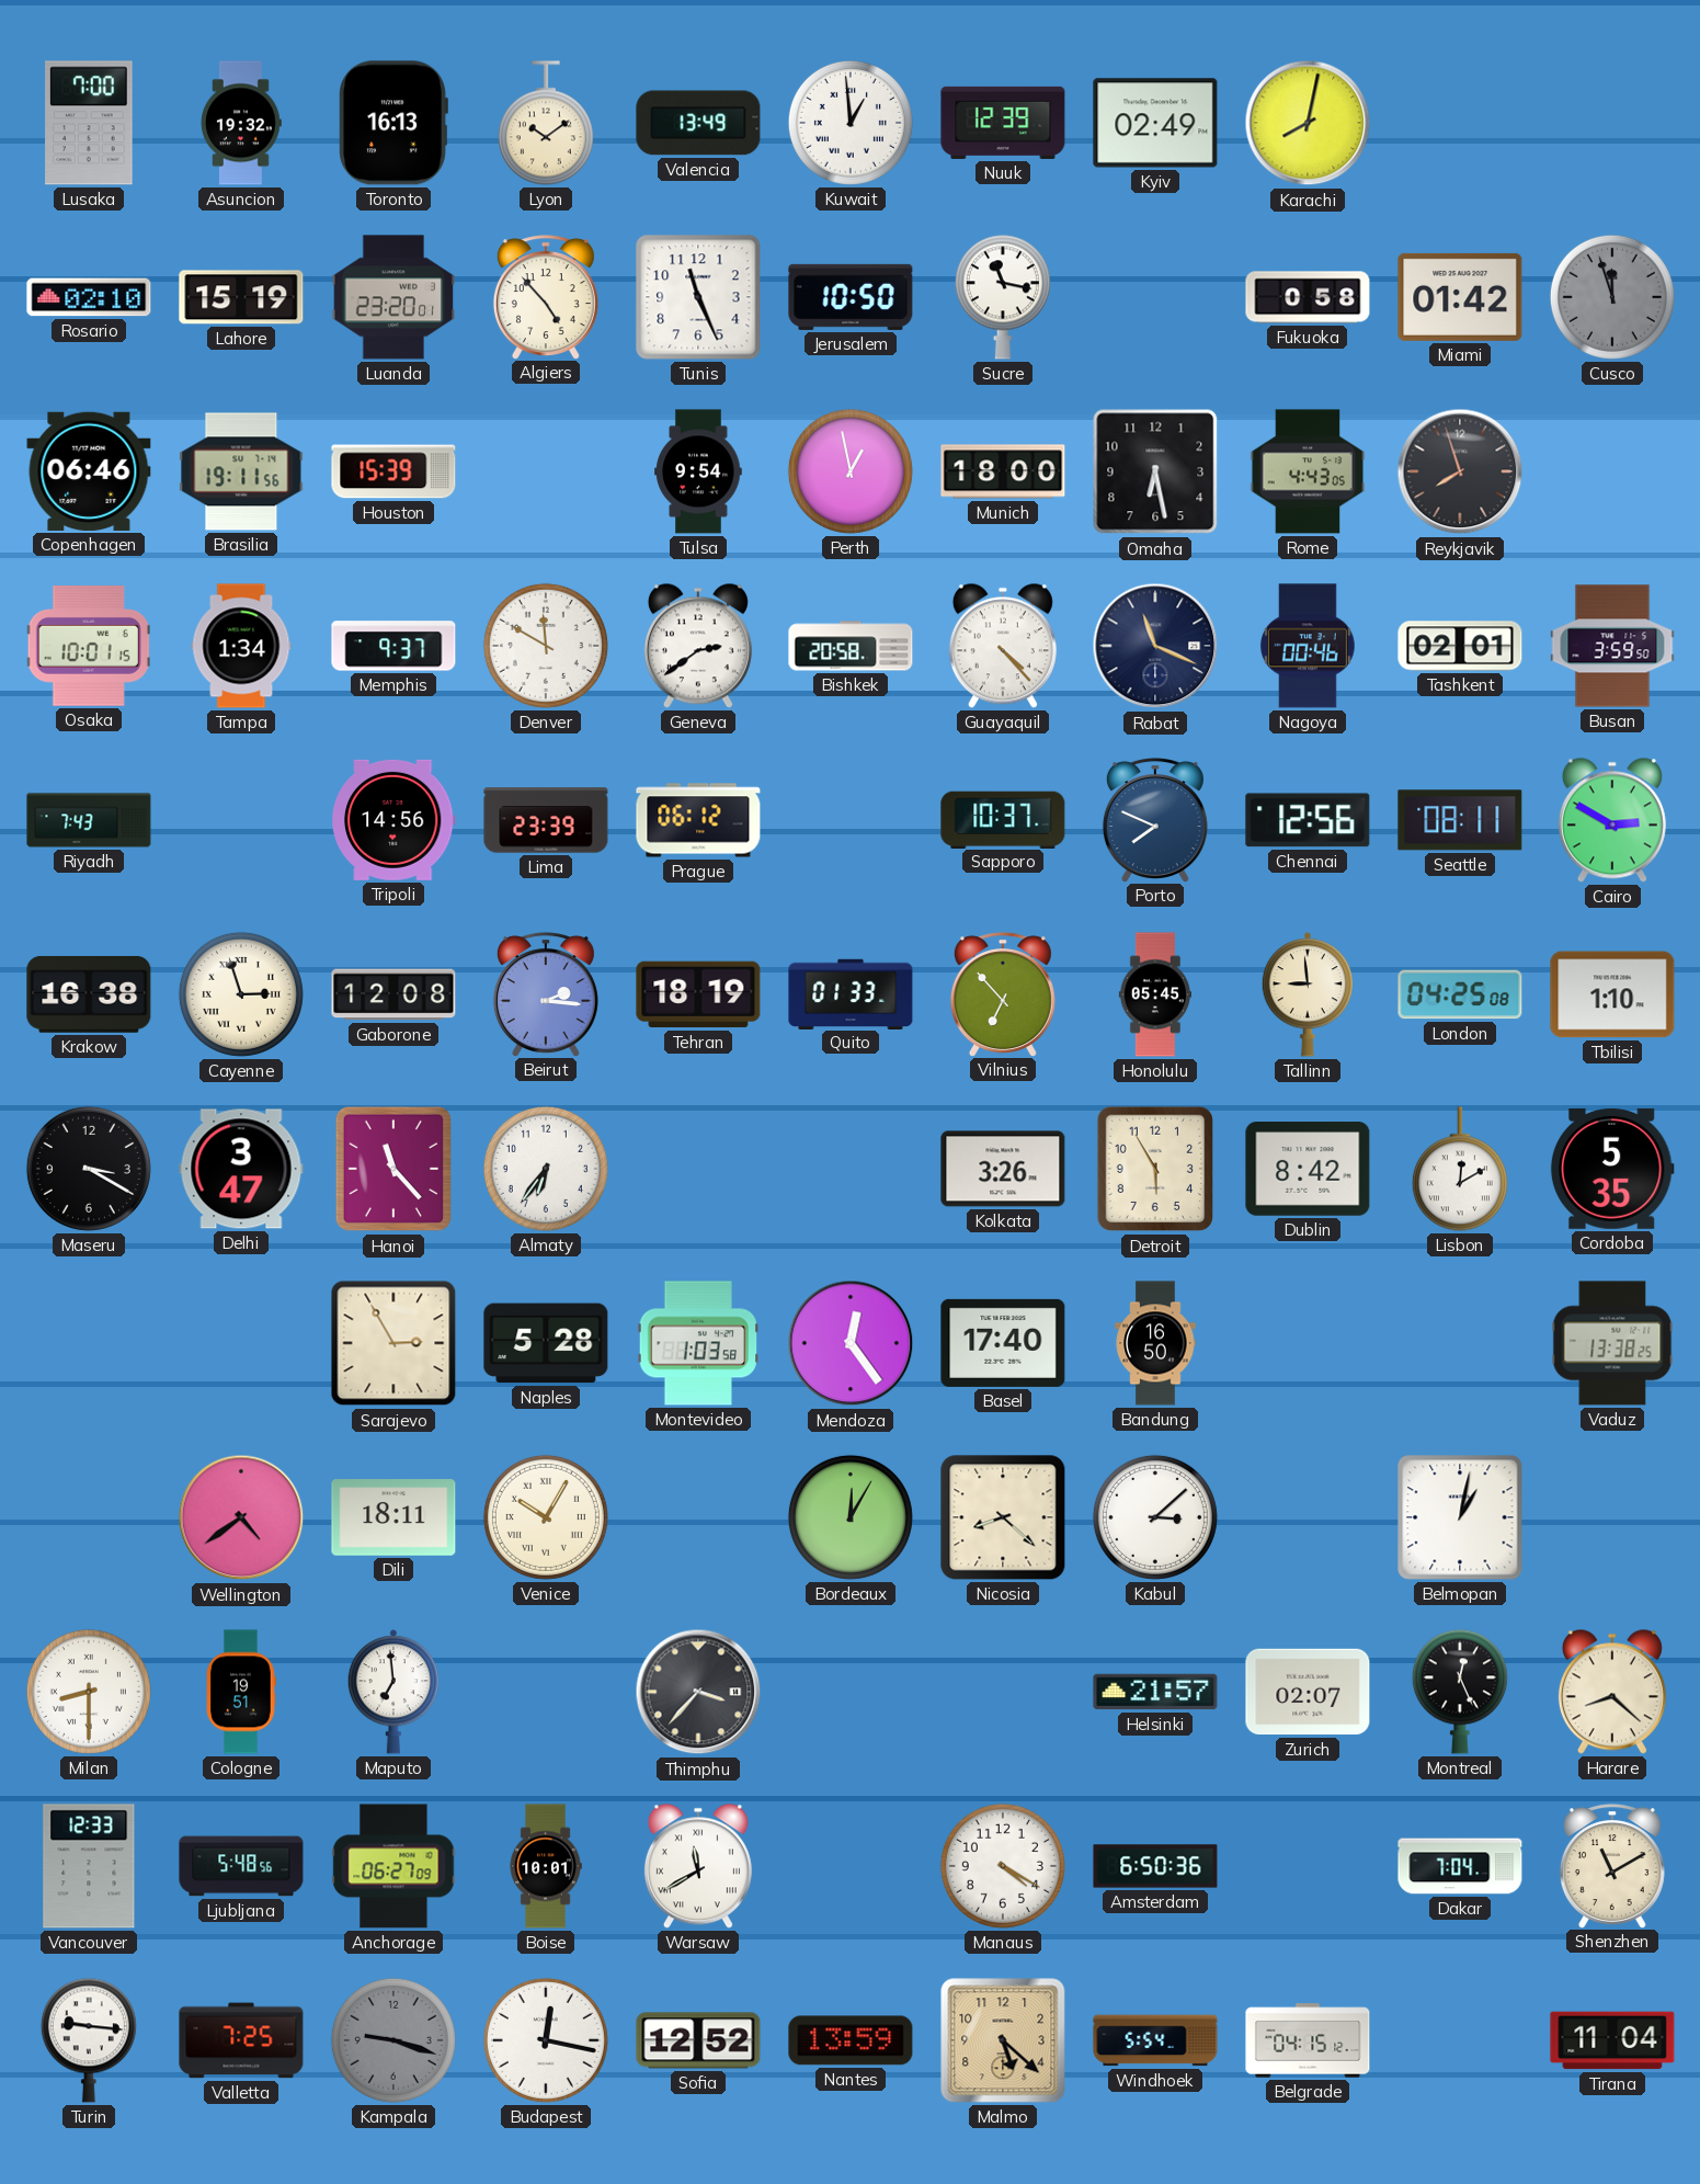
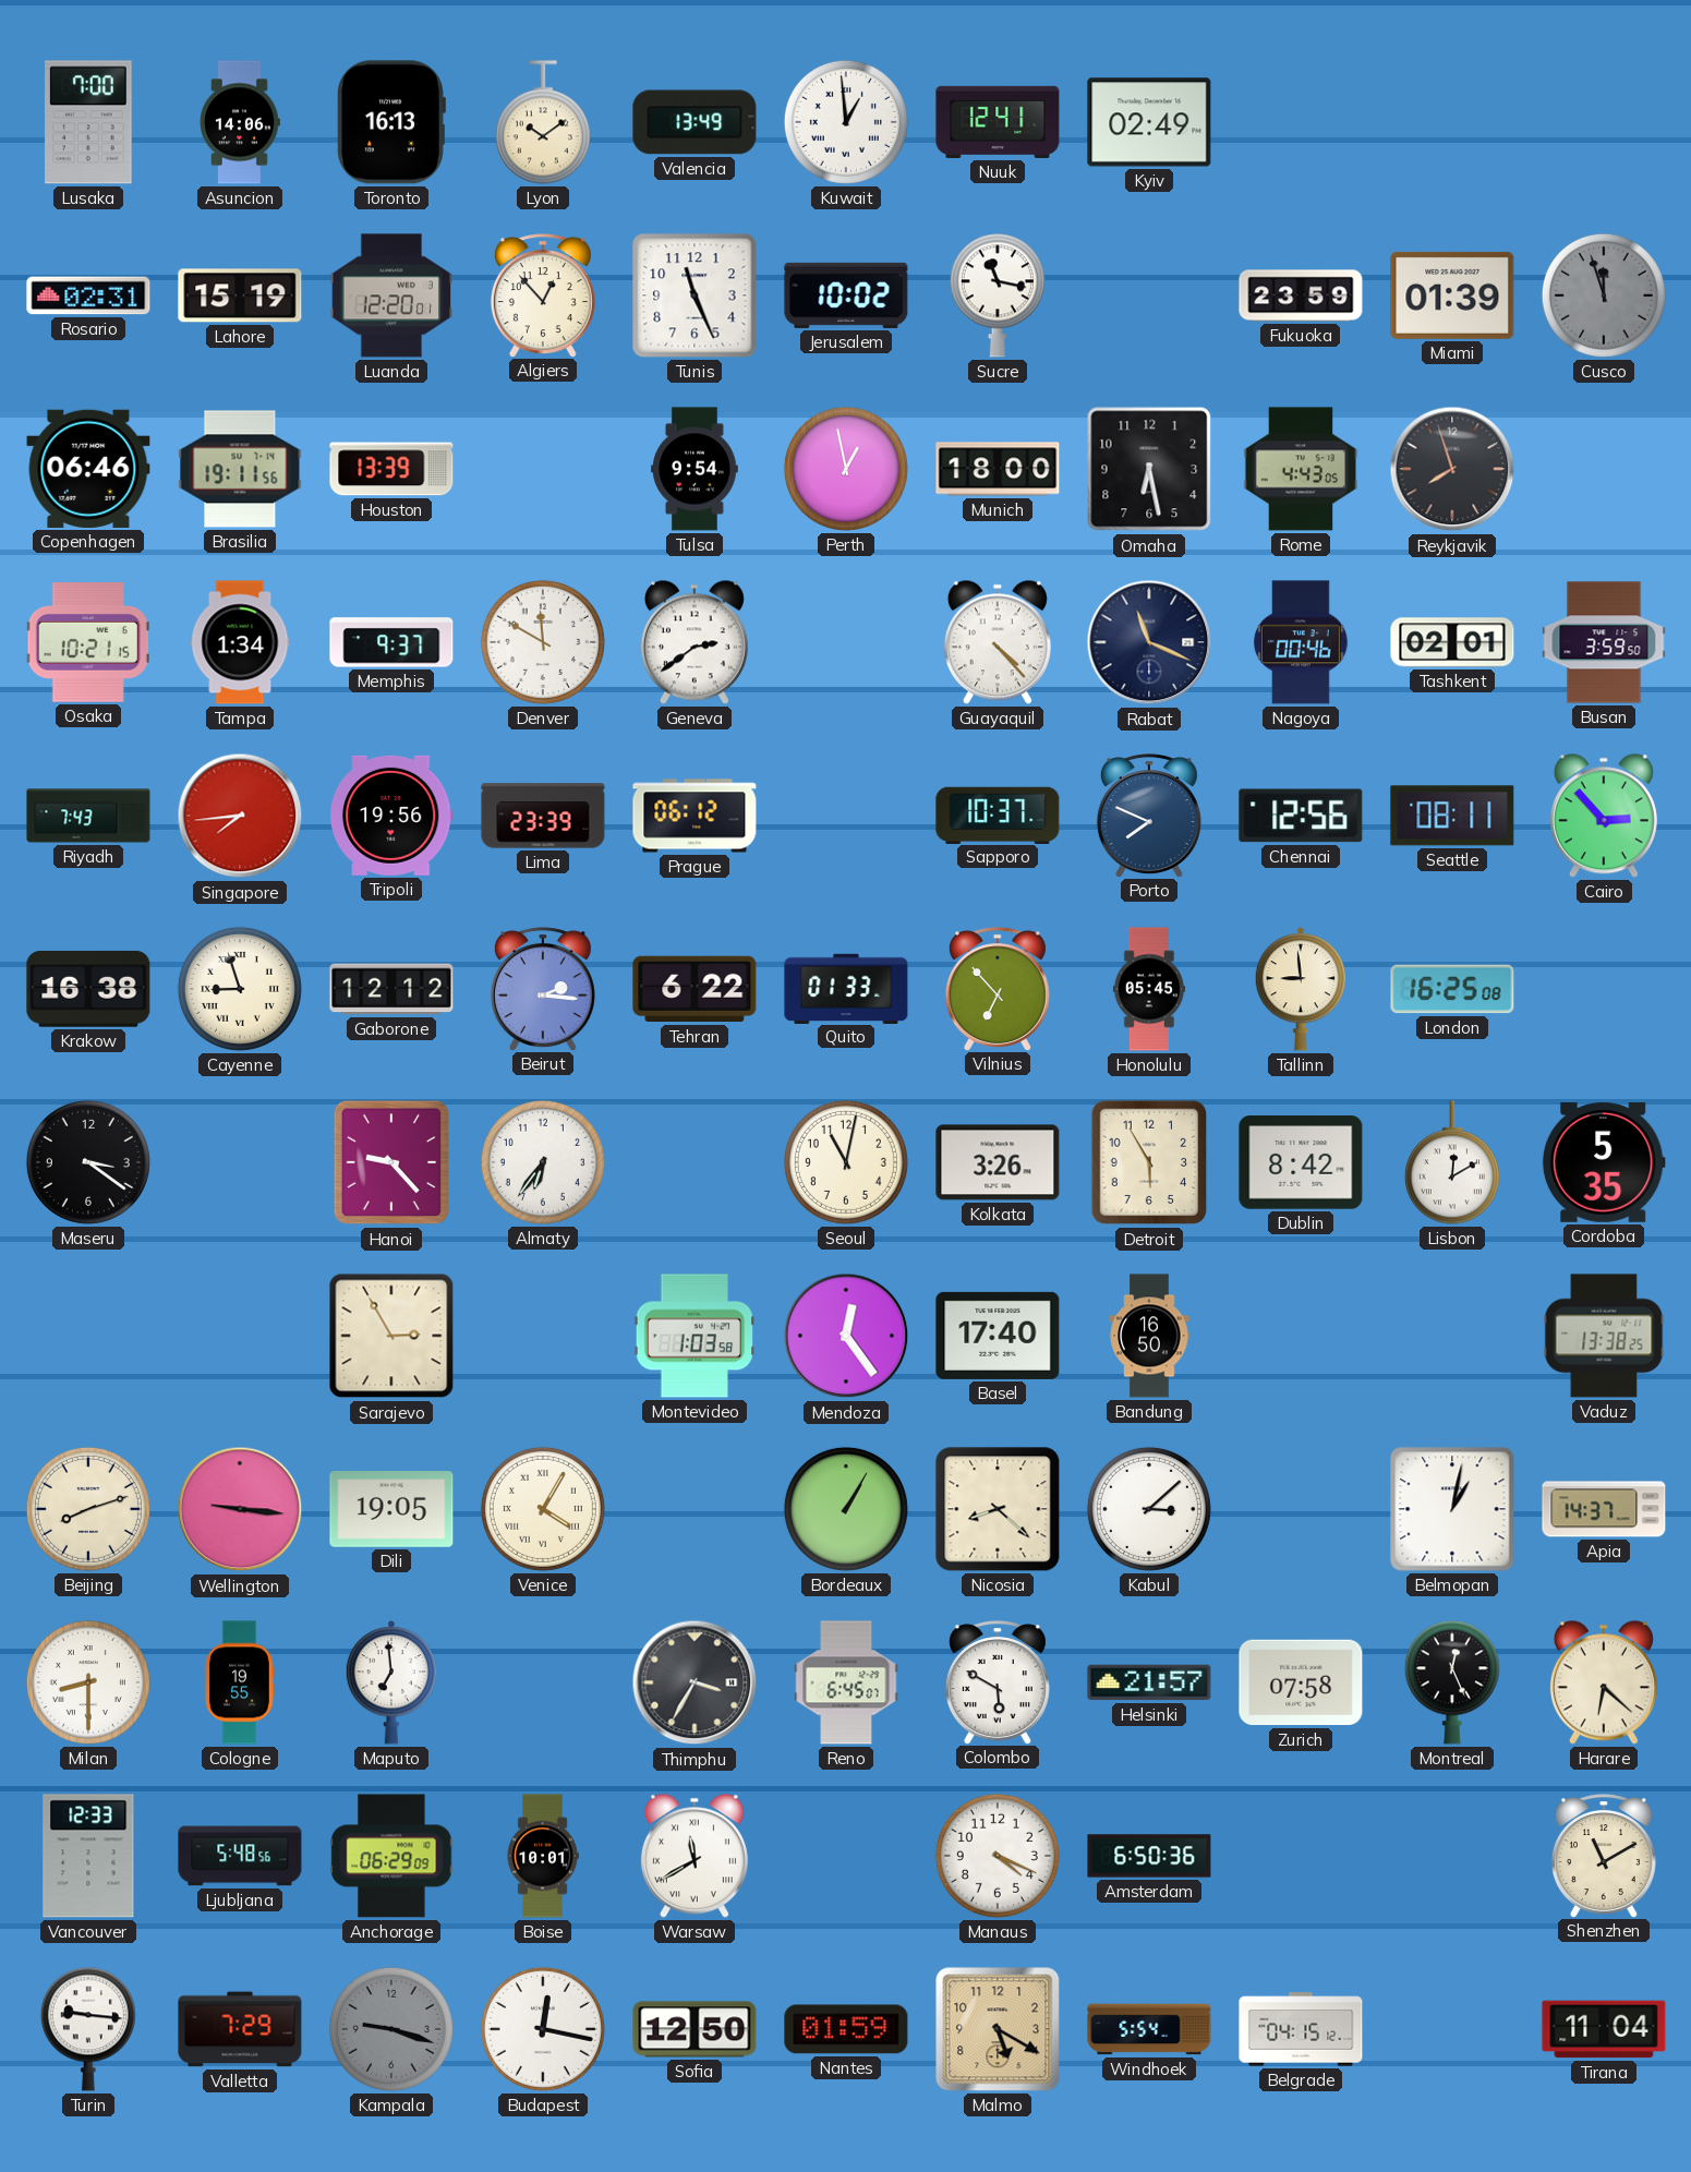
Asuncion: 19:32 -> 14:06 (240, 122)
Nuuk: 12:39 -> 12:41 (998, 122)
Karachi: 8:02 -> none (1308, 123)
Rosario: 02:10 -> 02:31 (88, 295)
Luanda: 23:20 -> 12:20 (390, 295)
Algiers: 4:53 -> 12:53 (543, 295)
Jerusalem: 10:50 -> 10:02 (846, 295)
Fukuoka: 0:58 -> 23:59 (1301, 295)
Miami: 01:42 -> 01:39 (1452, 295)
Houston: 15:39 -> 13:39 (391, 469)
Osaka: 10:01 -> 10:21 (88, 643)
Bishkek: 20:58 -> none (851, 646)
Singapore: none -> 7:44 (240, 816)
Tripoli: 14:56 -> 19:56 (391, 816)
Cairo: 2:50 -> 2:53 (1604, 816)
Cayenne: 2:57 -> 8:57 (240, 989)
Gaborone: 12:08 -> 12:12 (391, 989)
Tehran: 18:19 -> 6:22 (694, 989)
London: 04:25 -> 16:25 (1452, 989)
Tbilisi: 1:10 -> none (1612, 994)
Maseru: 3:20 -> 3:21 (88, 1162)
Delhi: 3:47 -> none (241, 1169)
Hanoi: 11:23 -> 9:23 (391, 1162)
Seoul: none -> 11:02 (846, 1162)
Naples: 5:28 -> none (546, 1343)
Beijing: none -> 8:12 (88, 1509)
Wellington: 4:39 -> 9:16 (240, 1509)
Dili: 18:11 -> 19:05 (391, 1509)
Venice: 10:05 -> 4:05 (543, 1509)
Bordeaux: 12:05 -> 1:05 (846, 1509)
Apia: none -> 14:37 (1604, 1509)
Cologne: 19:51 -> 19:55 (241, 1682)
Thimphu: 3:37 -> 3:35 (694, 1682)
Reno: none -> 6:45 (846, 1682)
Colombo: none -> 5:50 (998, 1682)
Zurich: 02:07 -> 07:58 (1301, 1682)
Harare: 8:22 -> 6:22 (1604, 1682)
Anchorage: 06:27 -> 06:29 (391, 1856)
Manaus: 4:20 -> 4:19 (998, 1856)
Dakar: 7:04 -> none (1460, 1866)
Valletta: 7:25 -> 7:29 (240, 2029)
Sofia: 12:52 -> 12:50 (694, 2029)
Nantes: 13:59 -> 01:59 (846, 2029)
Malmo: 5:22 -> 5:20 (998, 2029)
